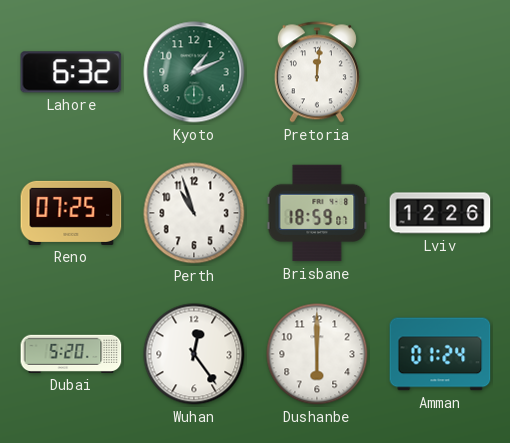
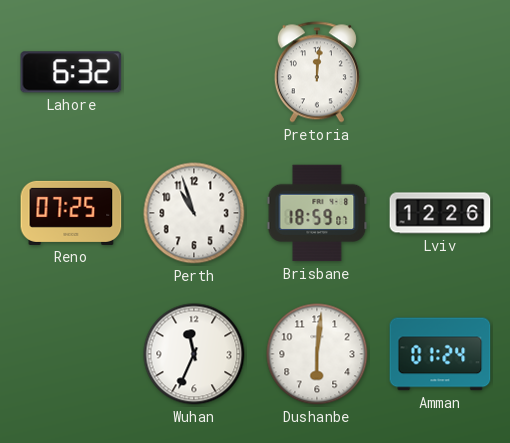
Kyoto: 1:11 -> none (194, 72)
Dubai: 5:20 -> none (71, 354)
Wuhan: 12:24 -> 11:34 (194, 354)
Dushanbe: 6:00 -> 6:01 (317, 354)
